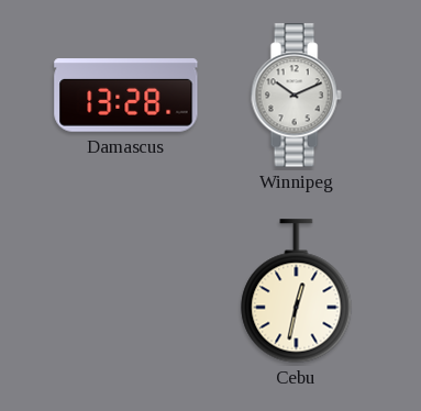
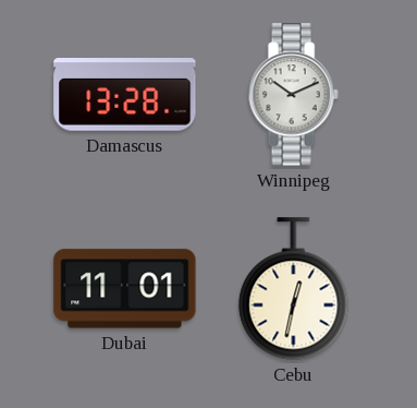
Dubai: none -> 11:01 (125, 289)
